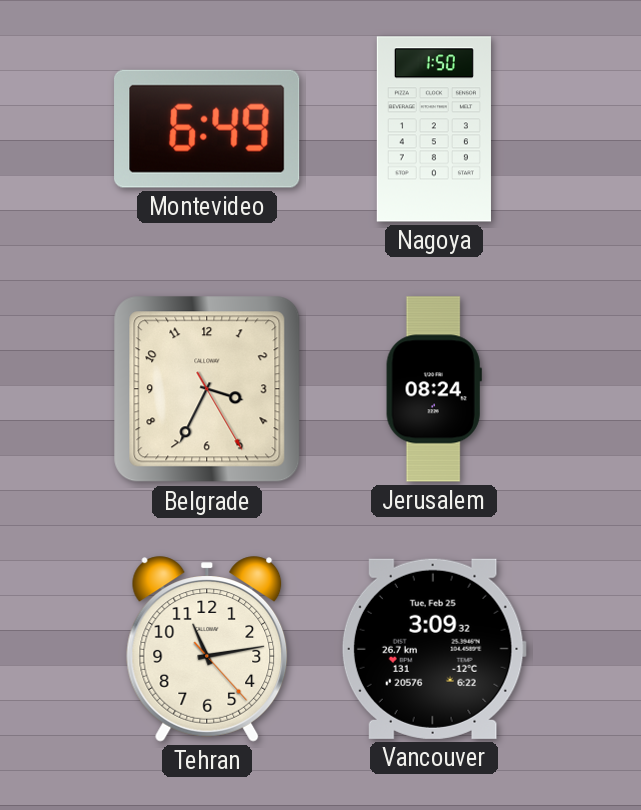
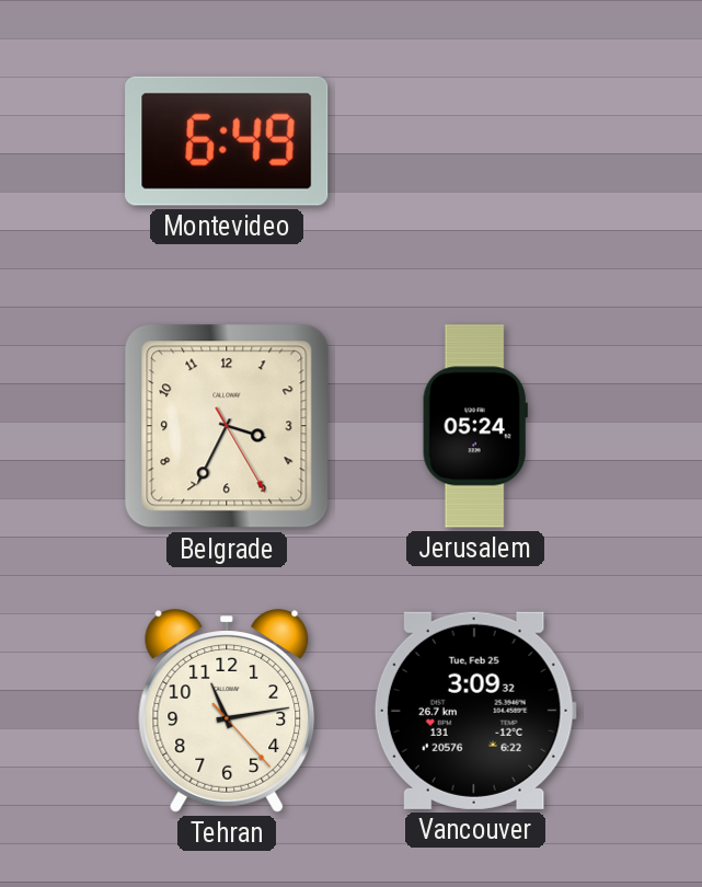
Nagoya: 1:50 -> none (434, 129)
Jerusalem: 08:24 -> 05:24 (475, 426)
